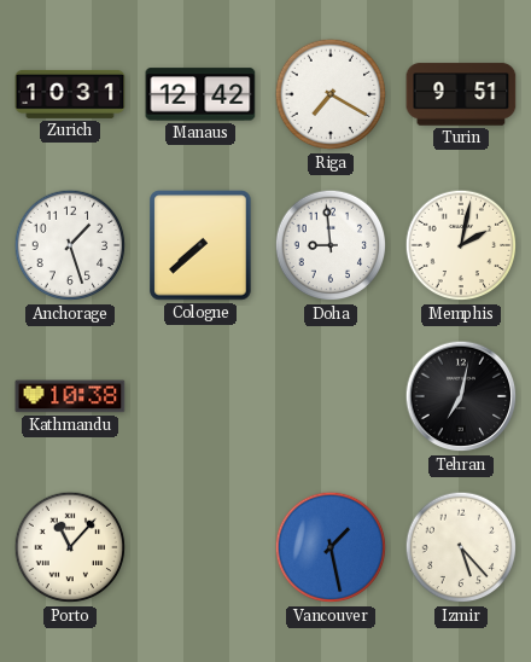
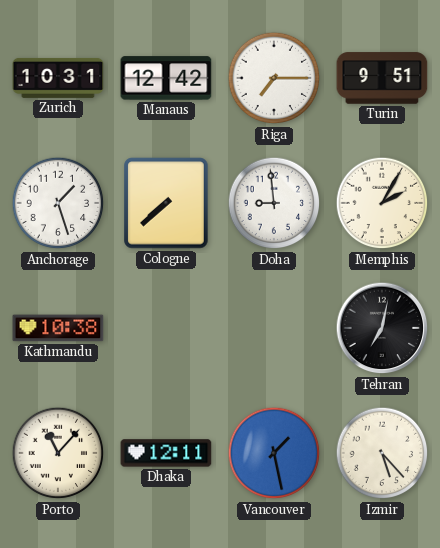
Riga: 7:20 -> 7:15 (274, 78)
Memphis: 2:02 -> 2:05 (382, 203)
Dhaka: none -> 12:11 (166, 453)
